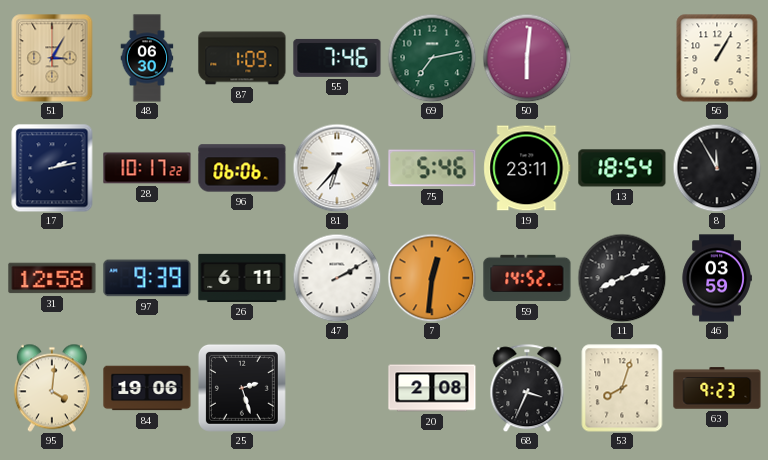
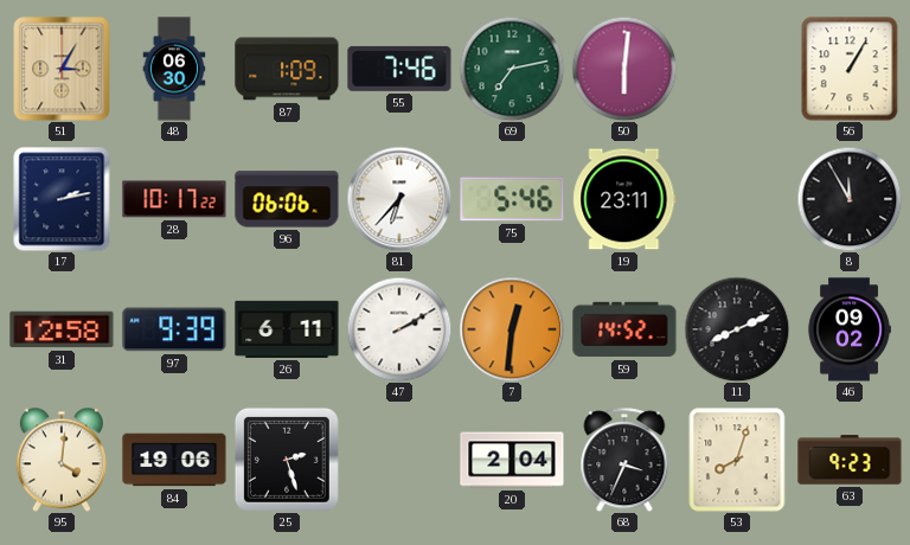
13: 18:54 -> none (622, 168)
46: 03:59 -> 09:02 (850, 329)
20: 2:08 -> 2:04 (512, 460)
